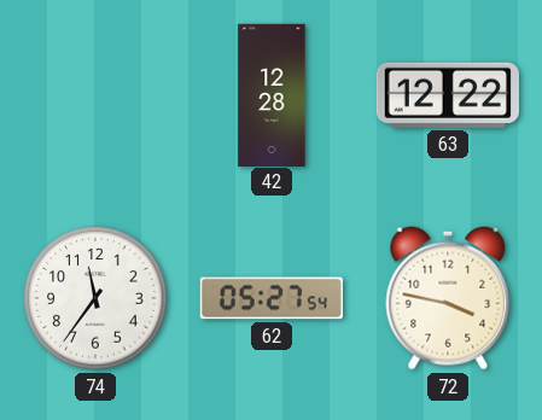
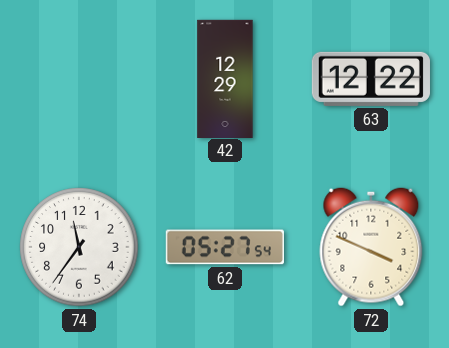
42: 12:28 -> 12:29 (225, 78)
72: 3:47 -> 3:49 (371, 247)
